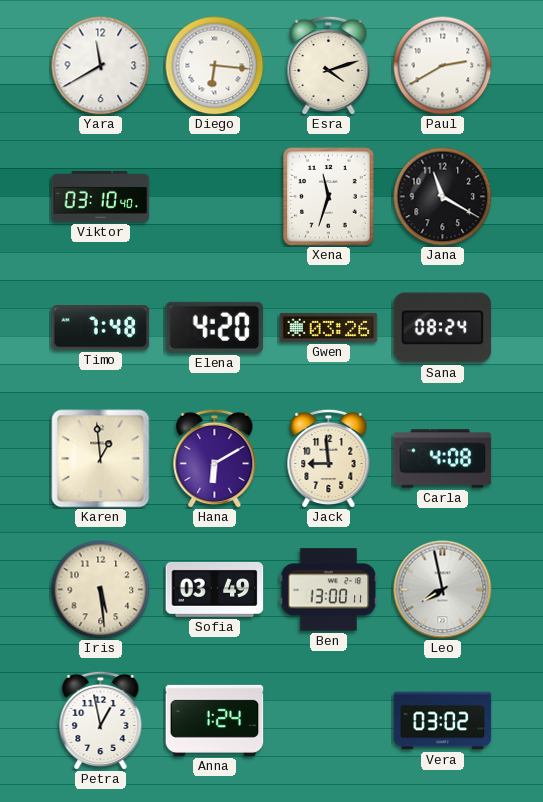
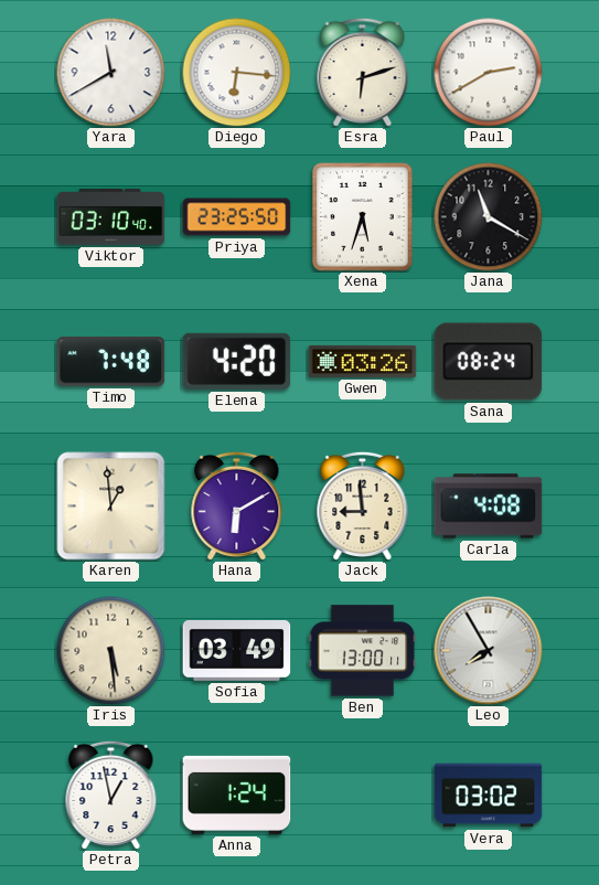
Esra: 4:12 -> 6:12 (363, 72)
Priya: none -> 23:25 (237, 217)
Xena: 11:33 -> 5:33 (363, 217)
Leo: 7:58 -> 7:55 (489, 651)
